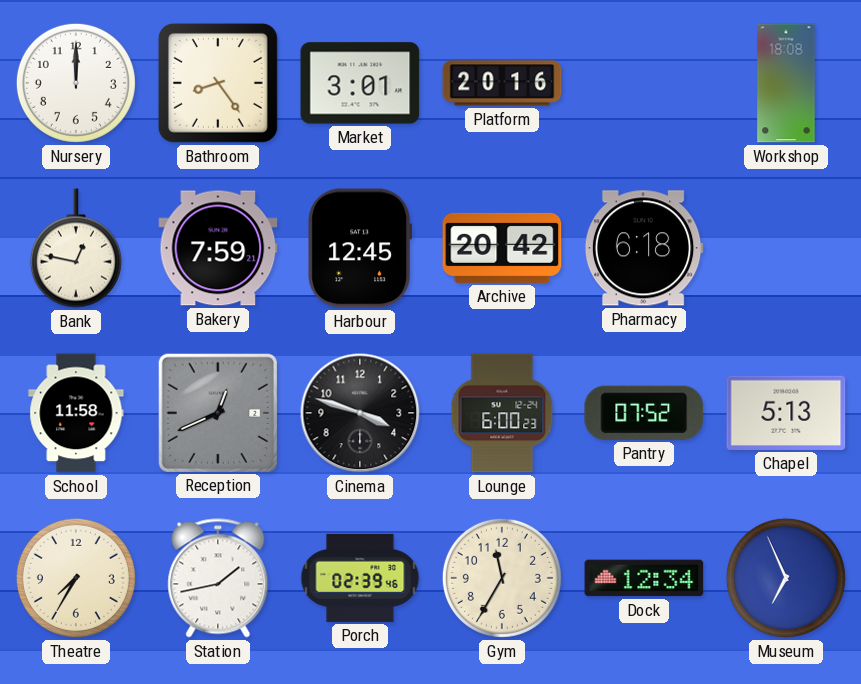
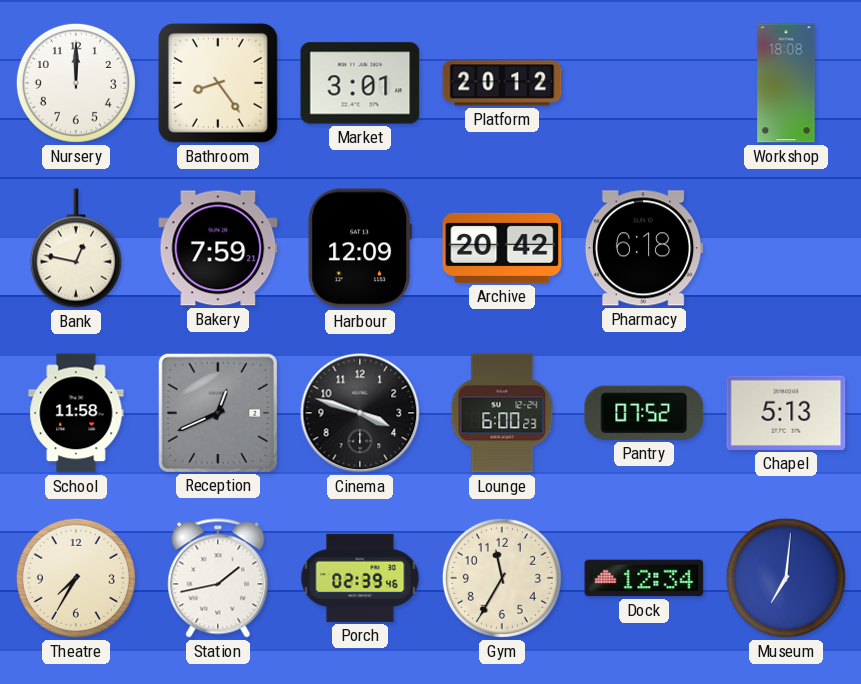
Platform: 20:16 -> 20:12 (502, 83)
Harbour: 12:45 -> 12:09 (359, 248)
Museum: 6:56 -> 7:01 (786, 578)
